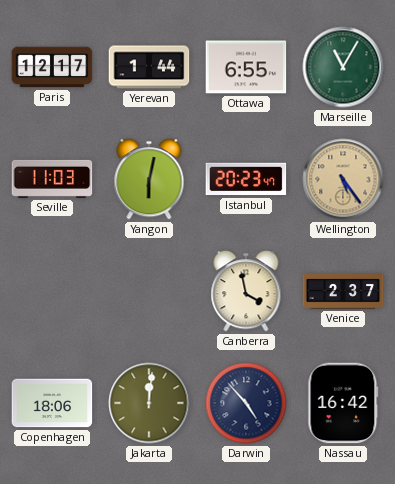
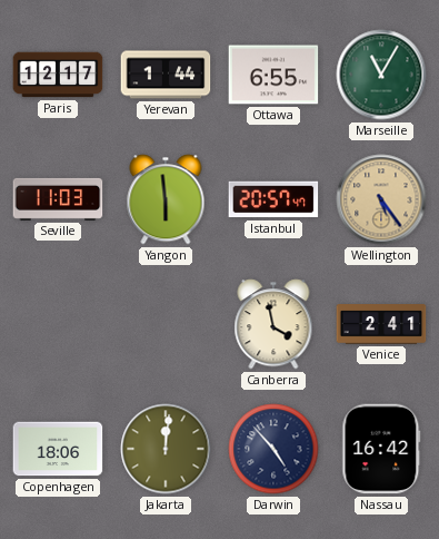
Yangon: 6:02 -> 5:59 (166, 199)
Istanbul: 20:23 -> 20:57 (273, 199)
Venice: 2:37 -> 2:41 (381, 324)
